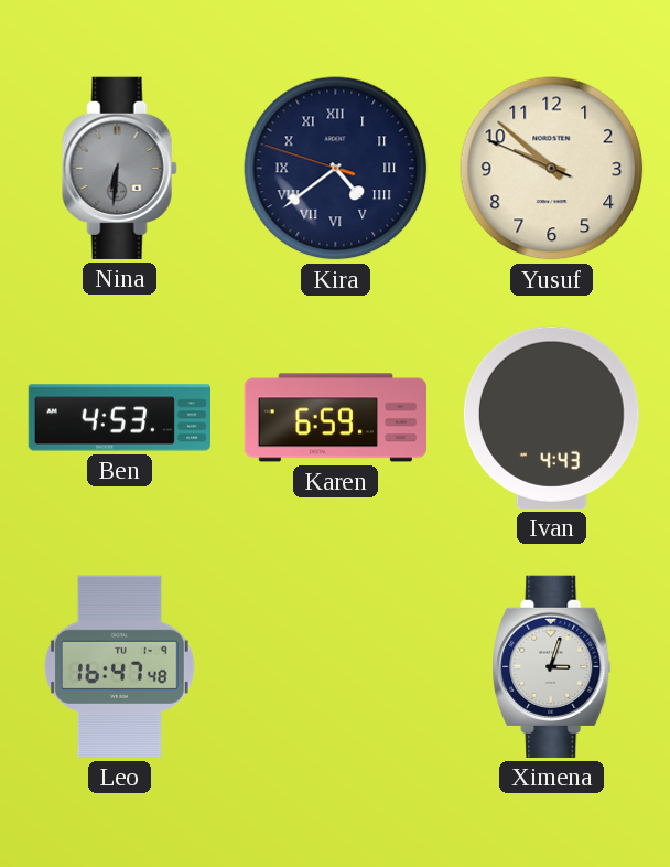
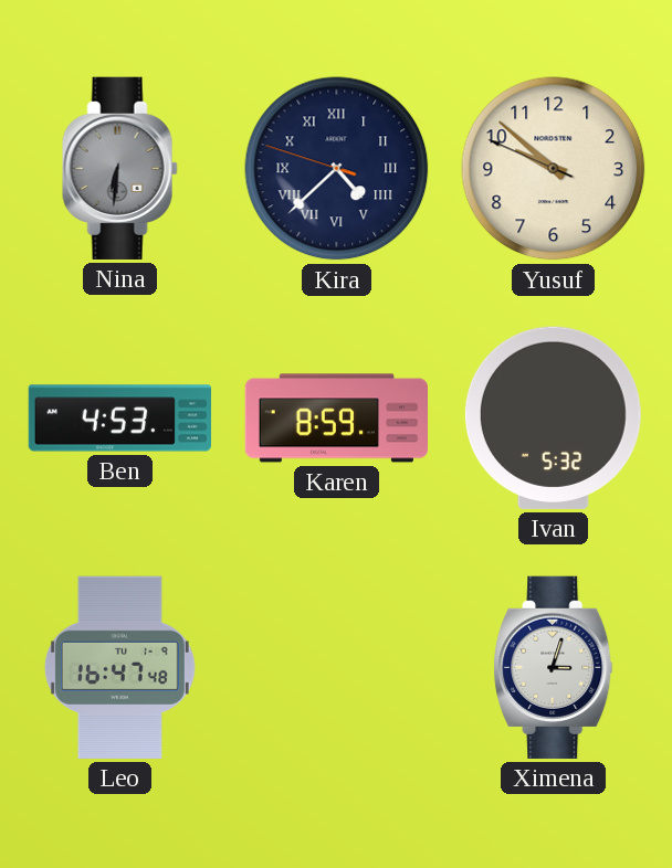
Kira: 4:38 -> 4:37 (337, 169)
Karen: 6:59 -> 8:59 (336, 419)
Ivan: 4:43 -> 5:32 (553, 417)
